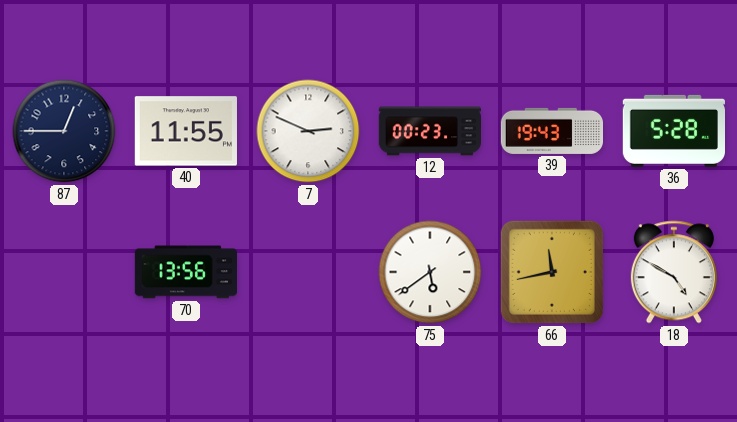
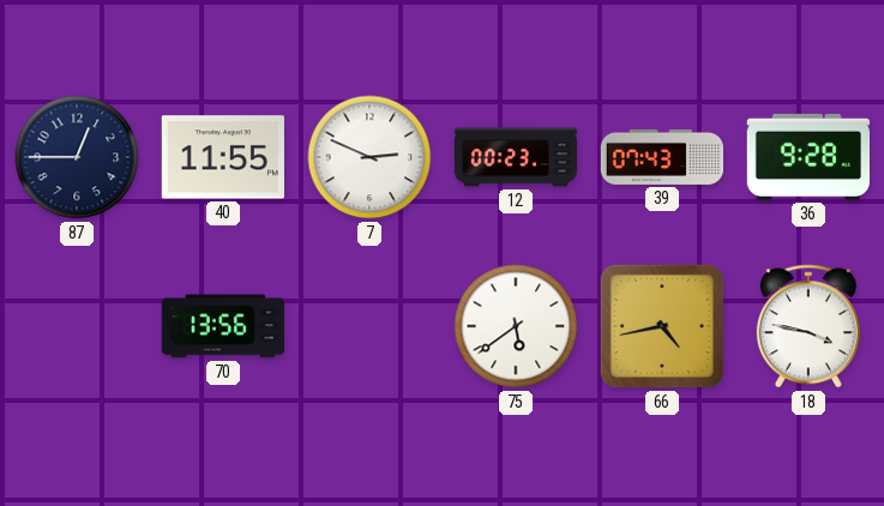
39: 19:43 -> 07:43 (661, 157)
36: 5:28 -> 9:28 (807, 157)
66: 11:43 -> 4:43 (662, 326)
18: 4:50 -> 3:47 (808, 326)
